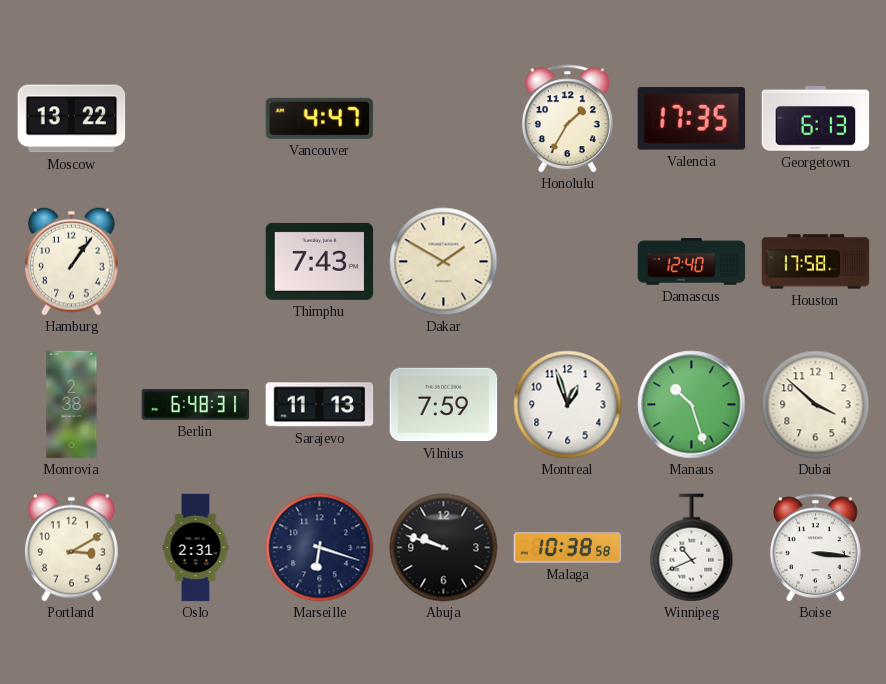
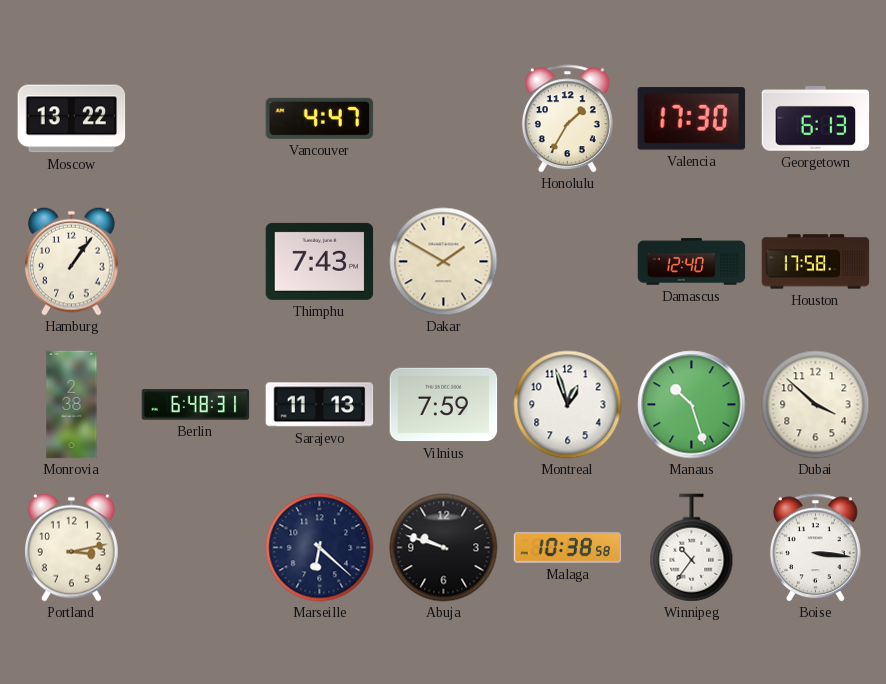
Valencia: 17:35 -> 17:30 (692, 119)
Portland: 3:10 -> 3:13 (72, 547)
Oslo: 2:31 -> none (196, 548)
Marseille: 6:18 -> 6:22 (320, 548)
Winnipeg: 10:41 -> 10:36 (692, 548)
